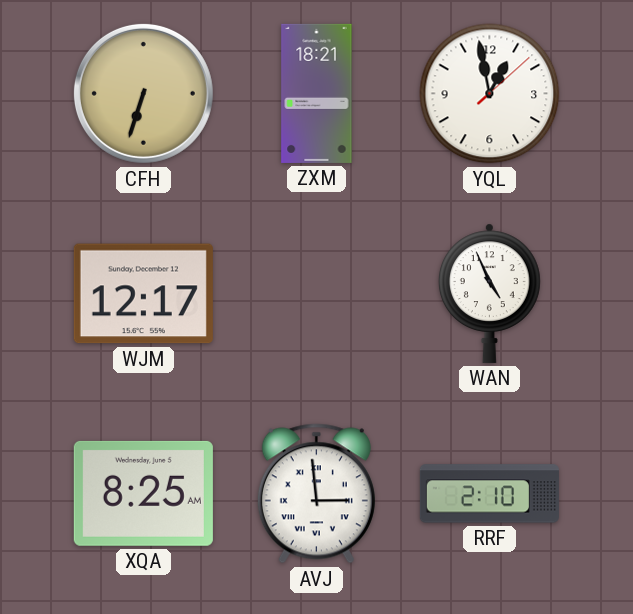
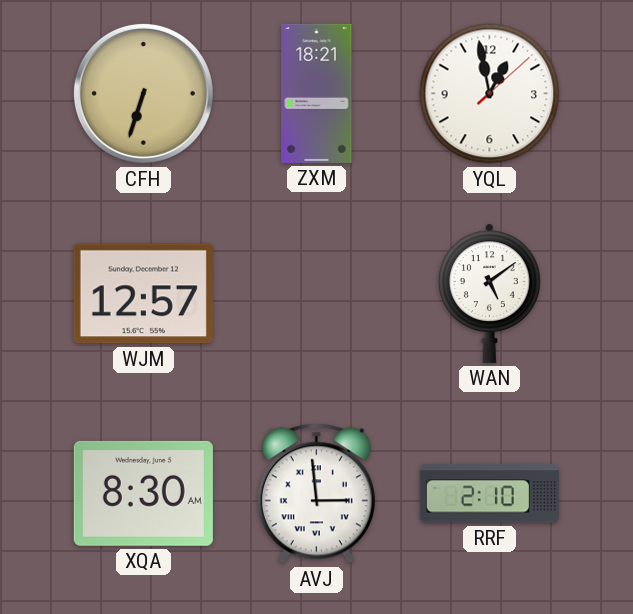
WJM: 12:17 -> 12:57 (143, 294)
WAN: 4:56 -> 5:09 (489, 293)
XQA: 8:25 -> 8:30 (143, 493)
